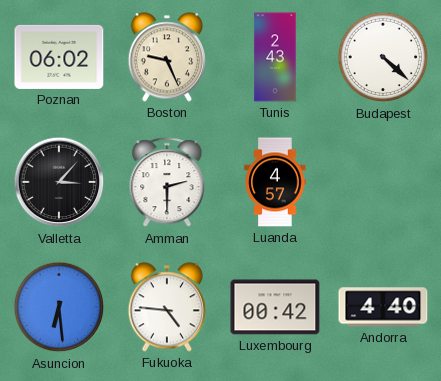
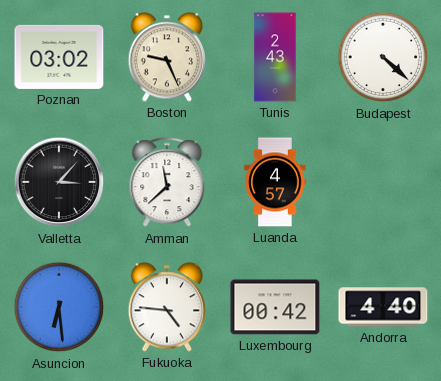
Poznan: 06:02 -> 03:02 (59, 57)
Amman: 2:30 -> 11:38 (167, 183)
